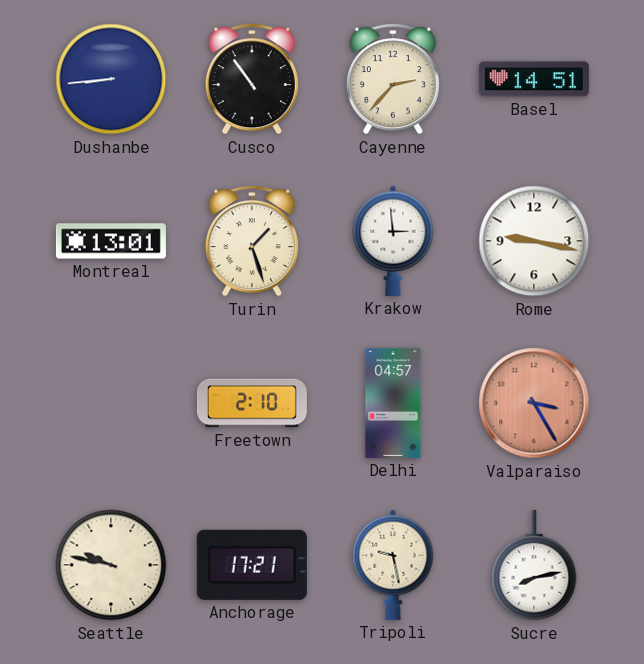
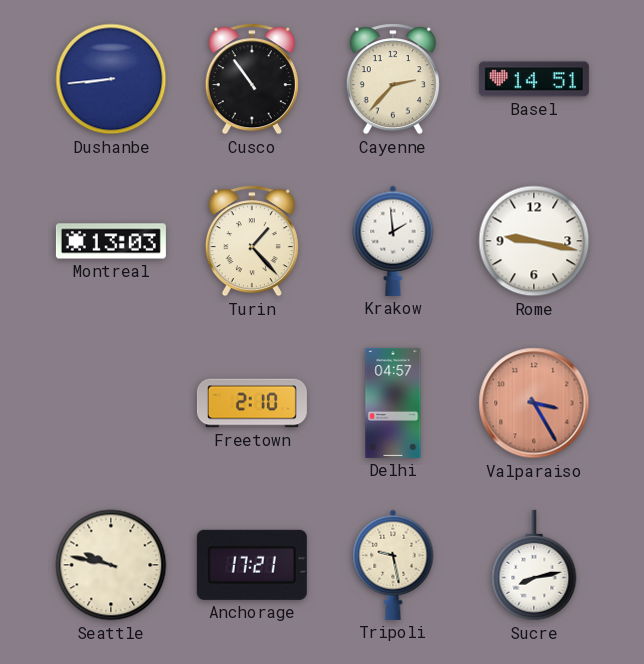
Montreal: 13:01 -> 13:03 (111, 241)
Turin: 1:27 -> 1:23 (252, 241)
Krakow: 2:59 -> 1:59 (393, 241)
